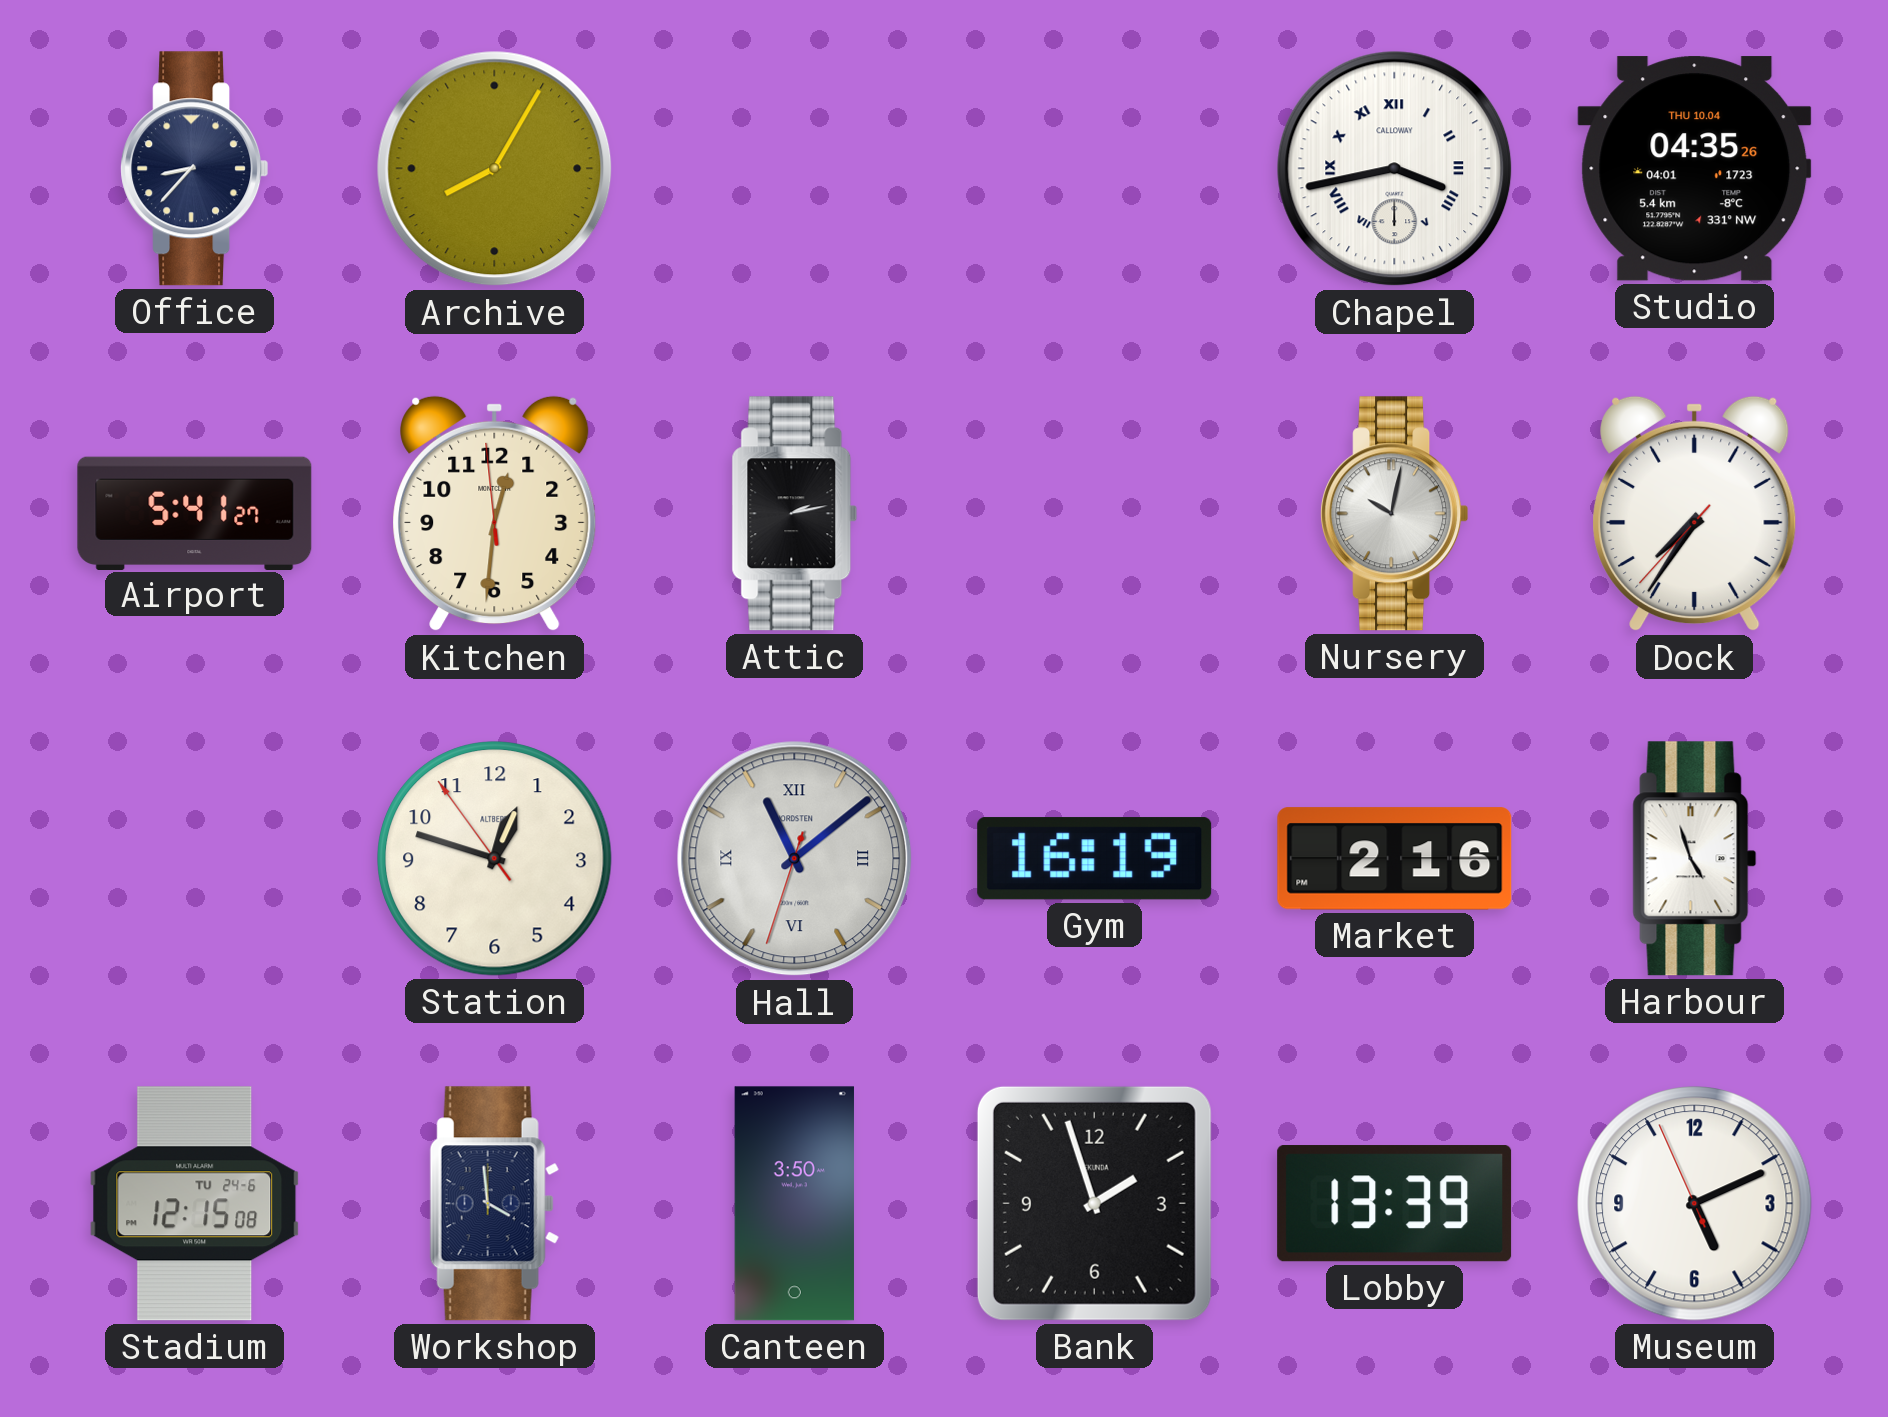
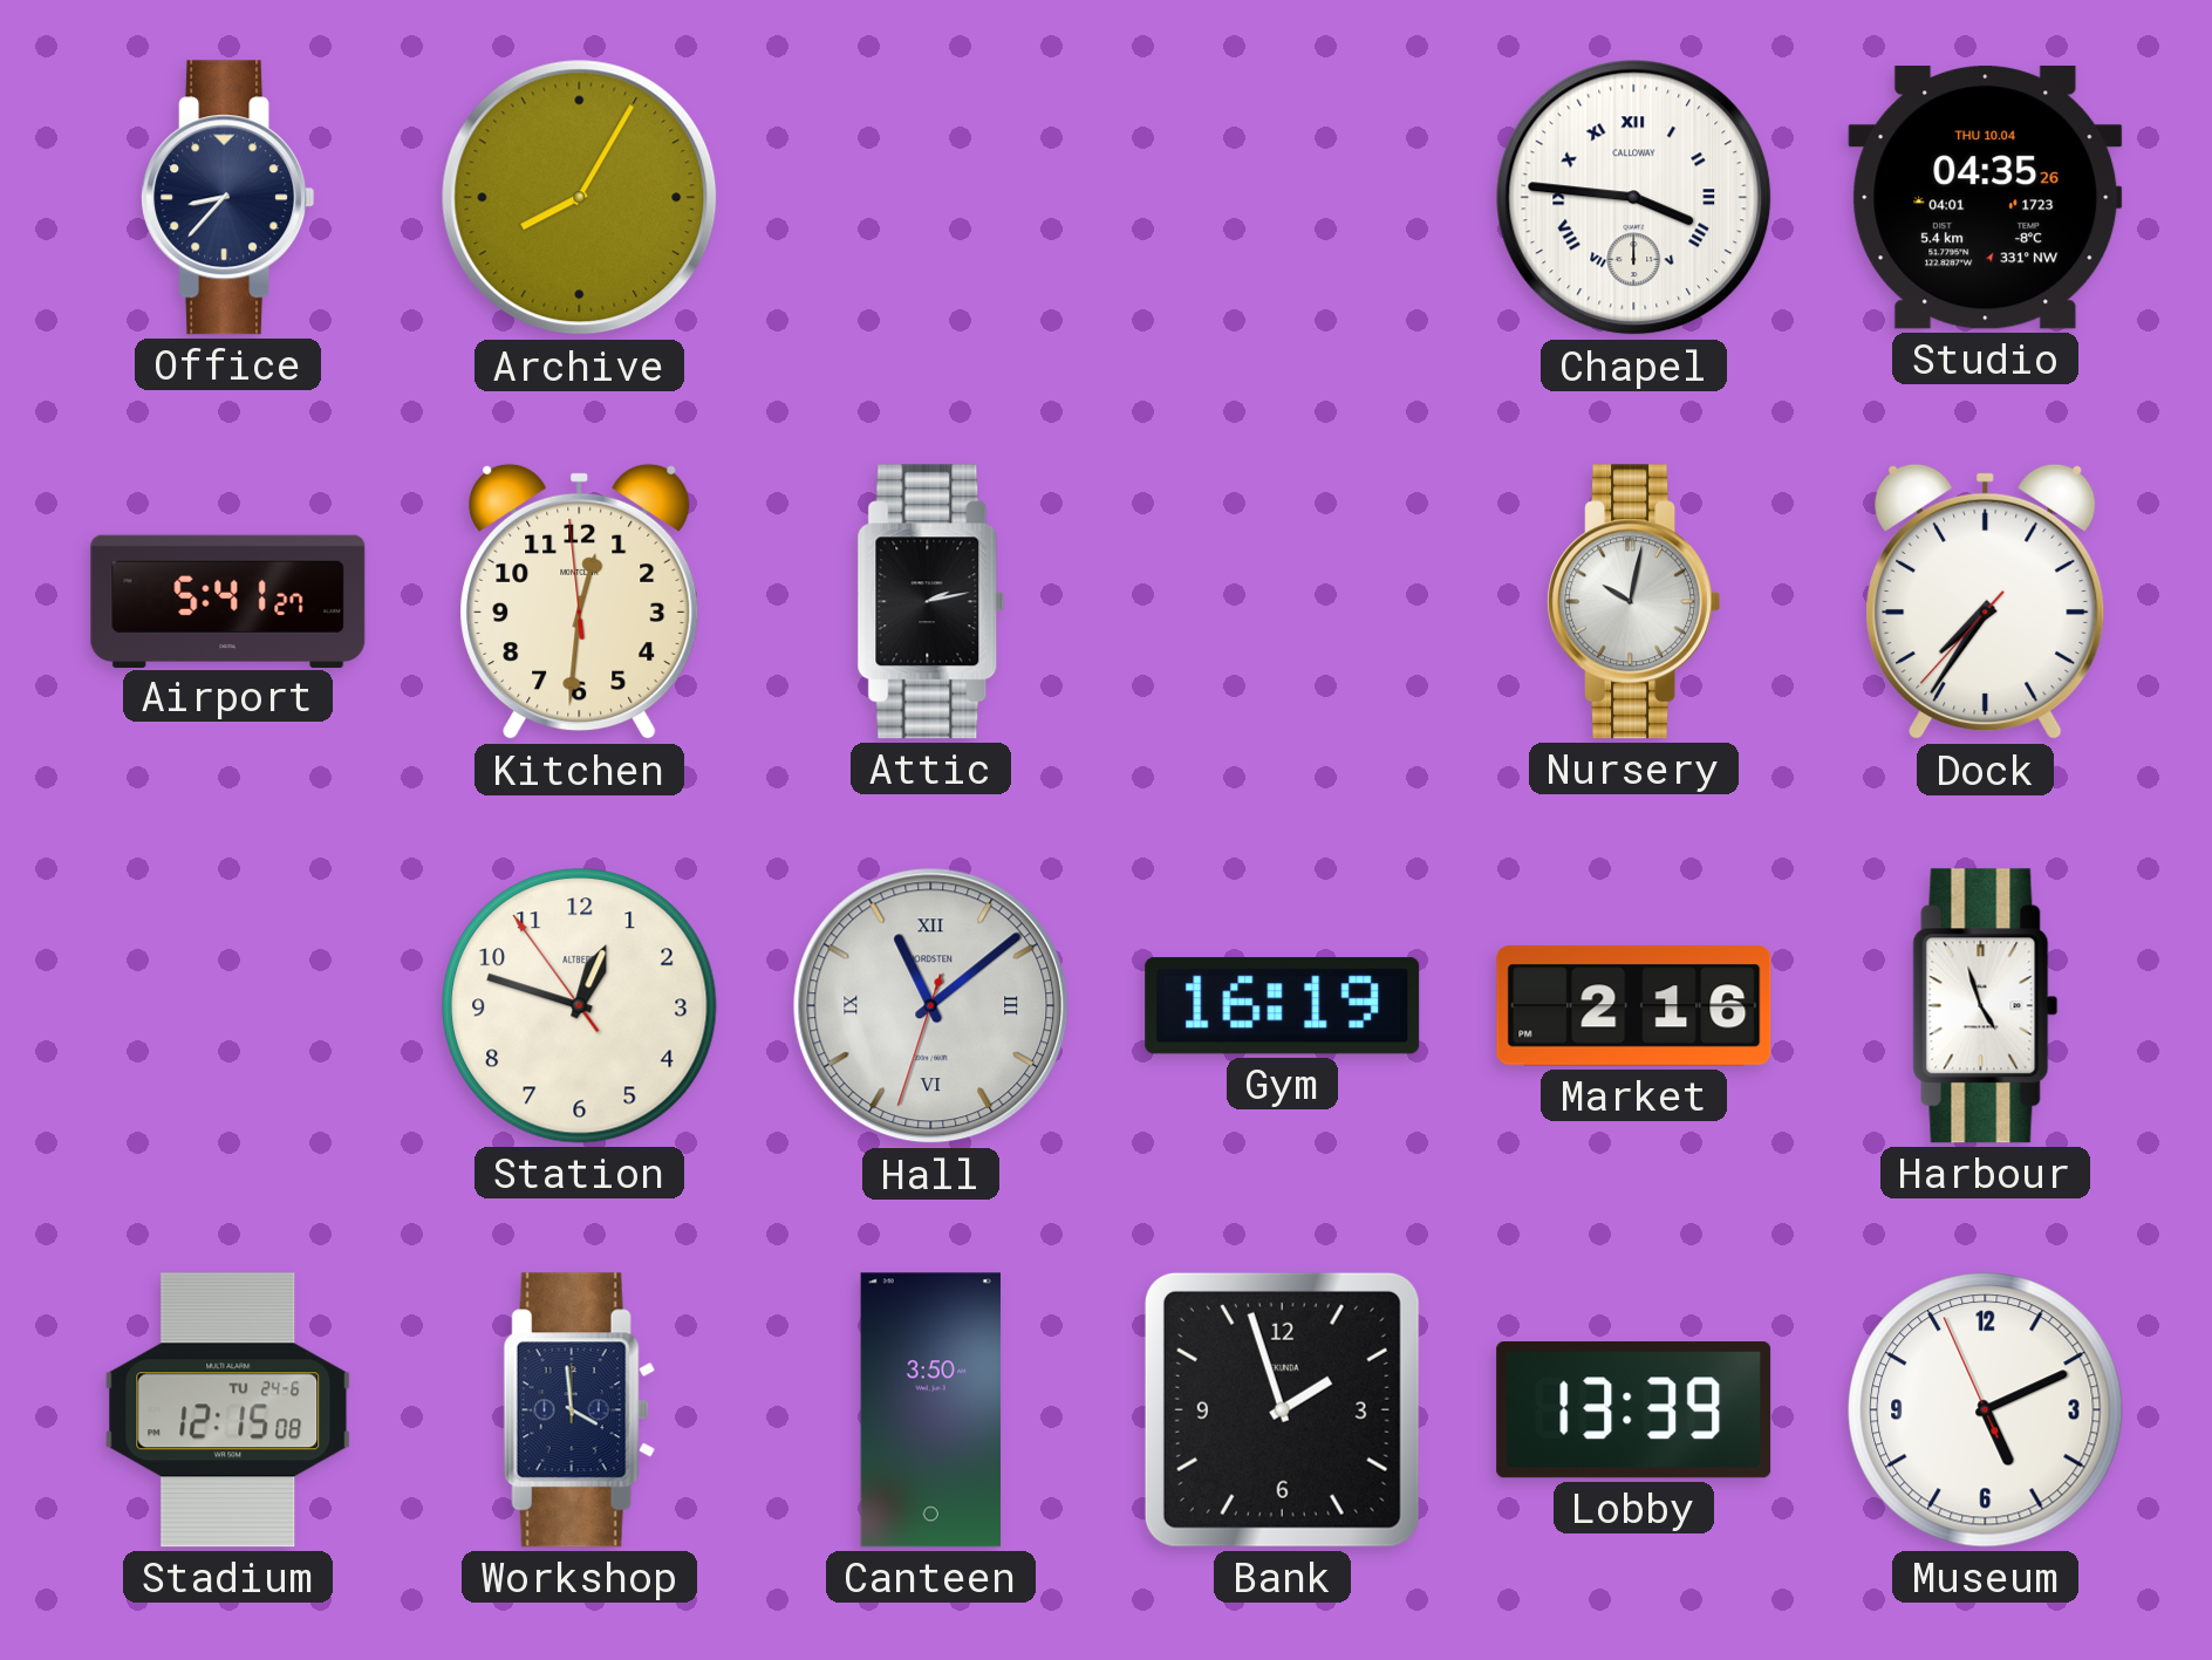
Chapel: 3:43 -> 3:46 (1634, 198)
